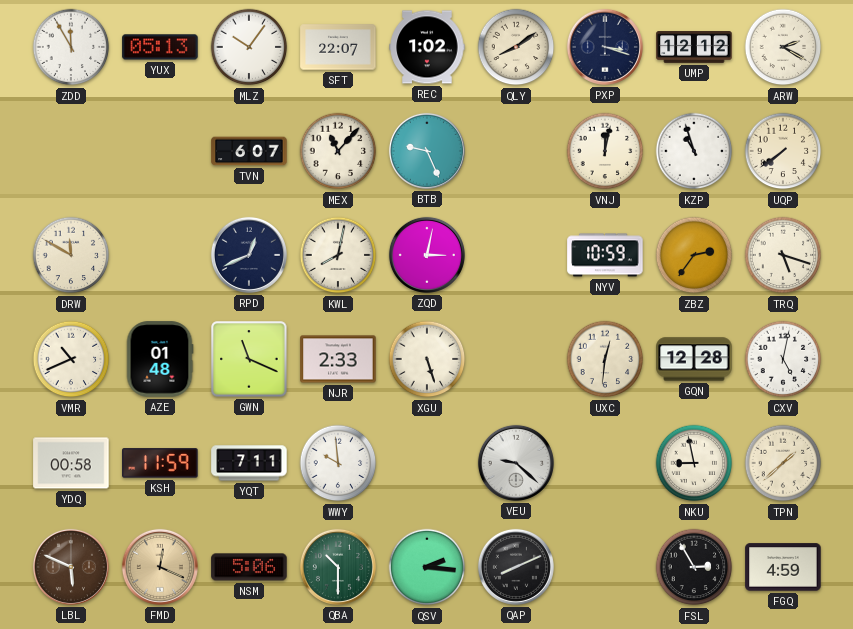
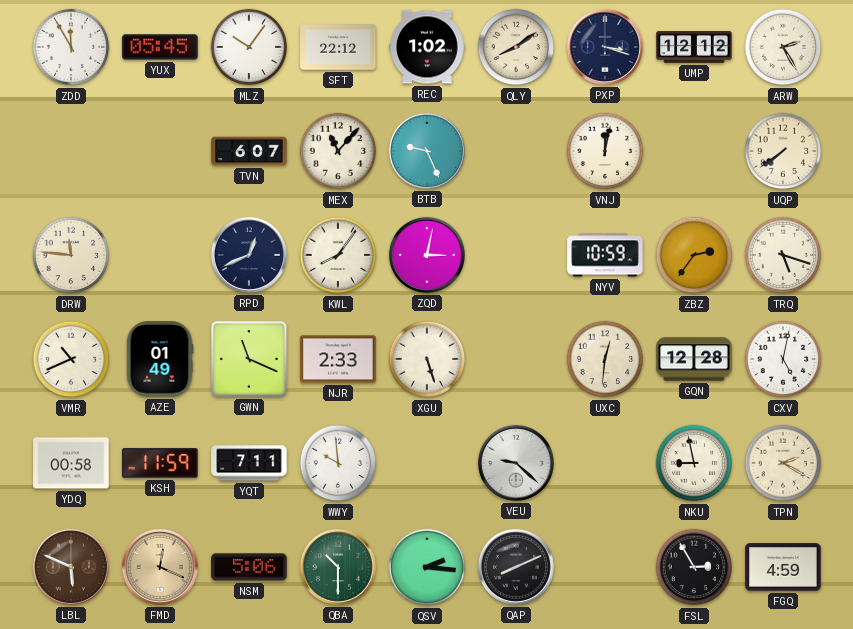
YUX: 05:13 -> 05:45 (160, 47)
SFT: 22:07 -> 22:12 (338, 47)
ARW: 2:20 -> 2:25 (783, 47)
KZP: 10:57 -> none (694, 151)
DRW: 11:50 -> 11:46 (71, 255)
KWL: 8:02 -> 8:06 (338, 255)
AZE: 01:48 -> 01:49 (160, 359)
TPN: 1:38 -> 2:20 (783, 463)
